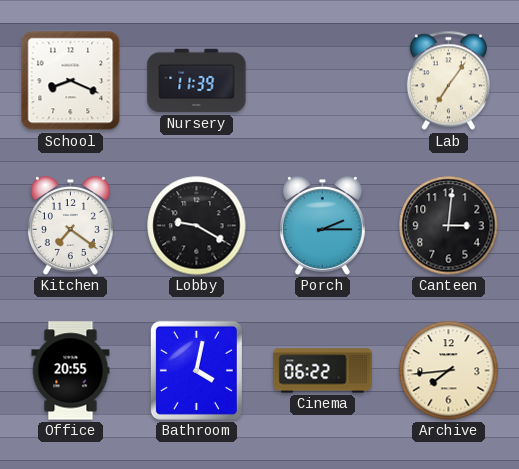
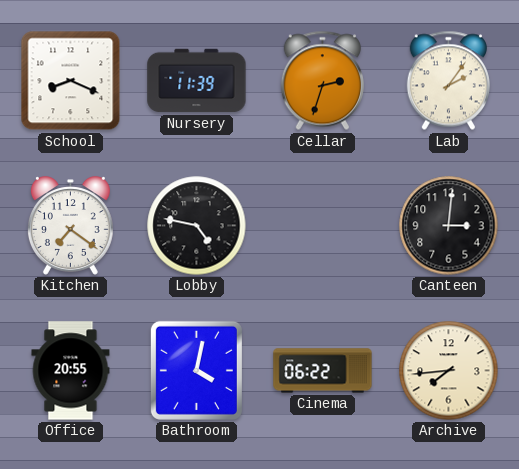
Cellar: none -> 2:33 (322, 81)
Lab: 7:06 -> 2:06 (448, 81)
Lobby: 9:20 -> 4:47 (197, 226)
Porch: 2:15 -> none (322, 226)
